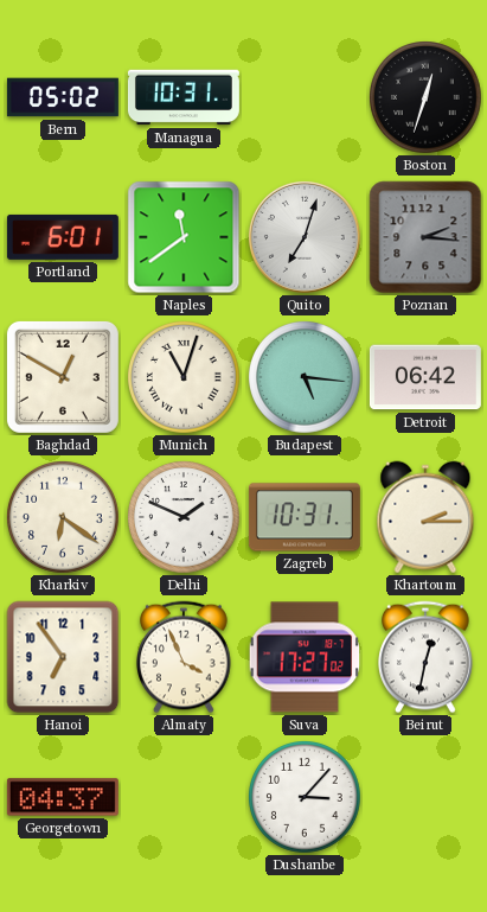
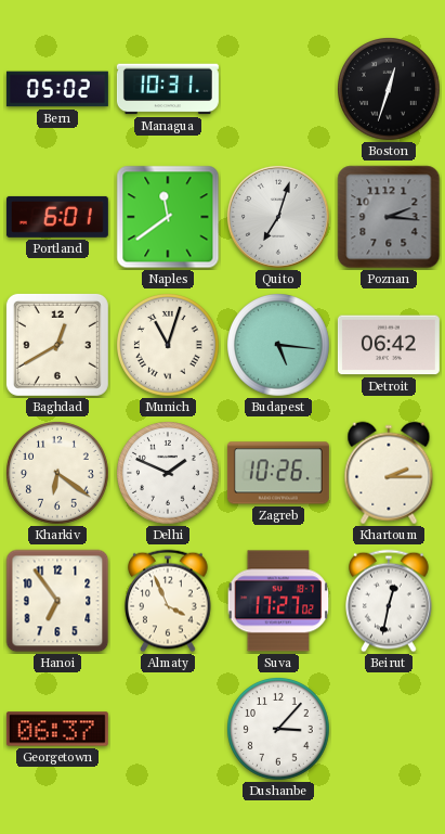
Baghdad: 12:50 -> 12:40 (57, 345)
Zagreb: 10:31 -> 10:26 (278, 473)
Georgetown: 04:37 -> 06:37 (57, 729)
